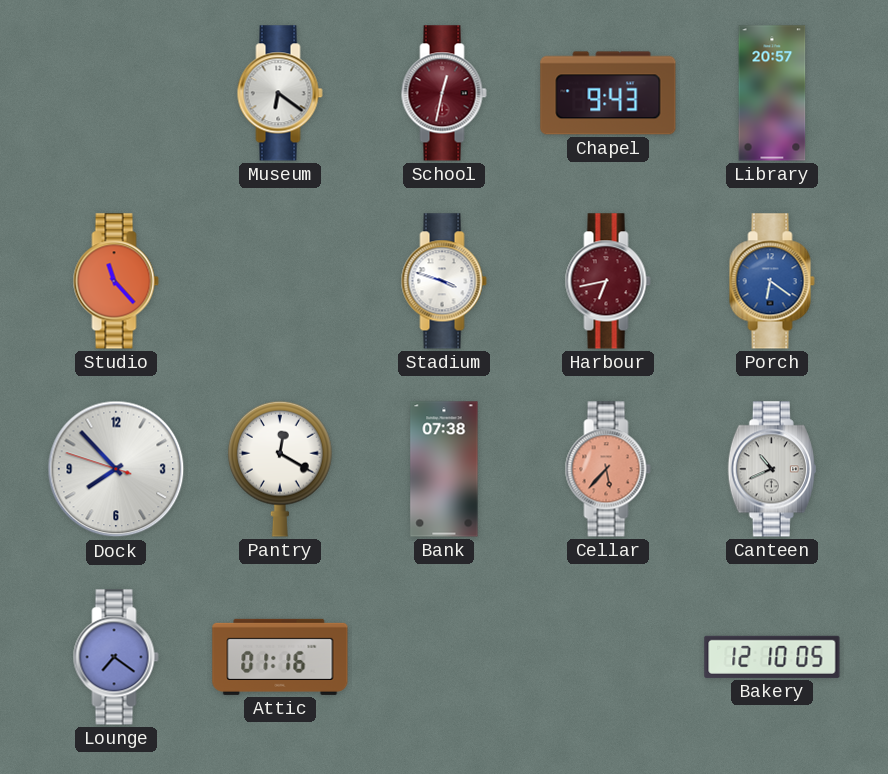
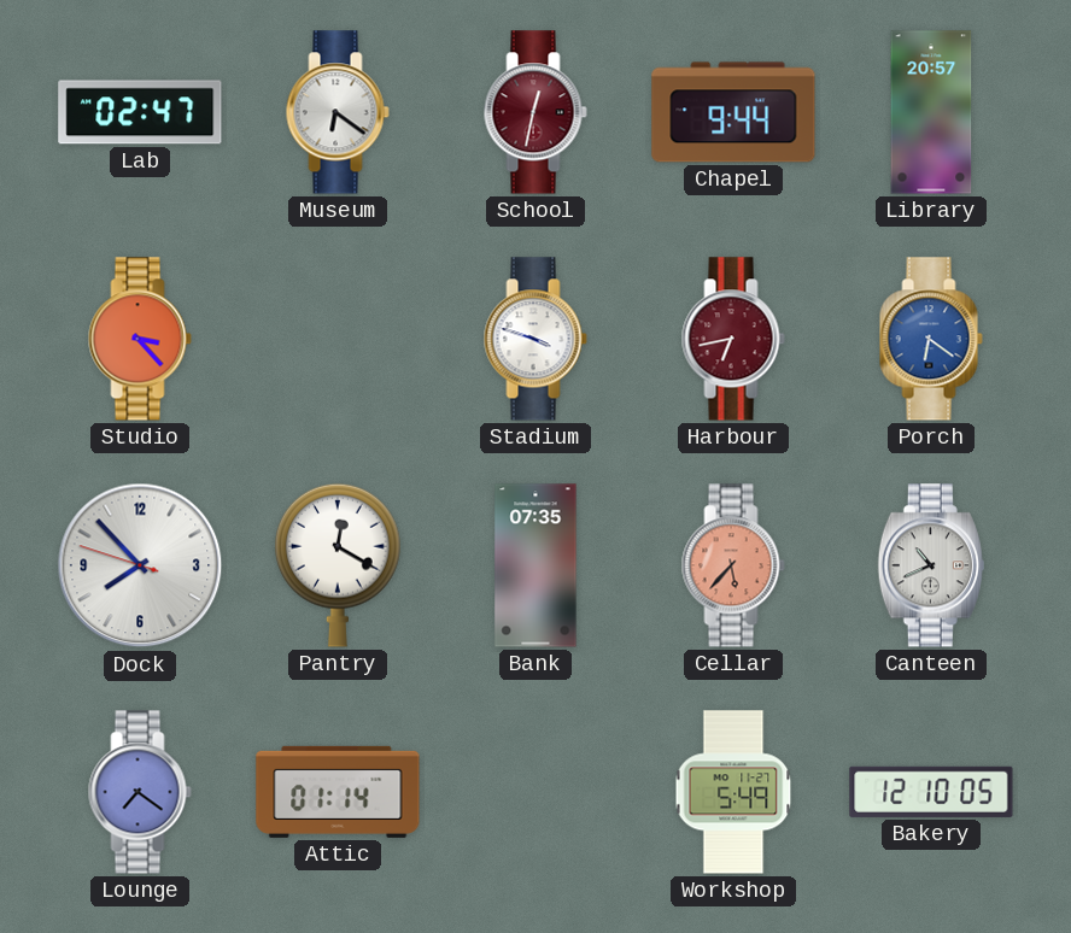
Lab: none -> 02:47 (140, 112)
Chapel: 9:43 -> 9:44 (733, 112)
Studio: 11:23 -> 3:23 (140, 339)
Bank: 07:38 -> 07:35 (535, 565)
Attic: 01:16 -> 01:14 (338, 792)
Workshop: none -> 5:49 (733, 792)
